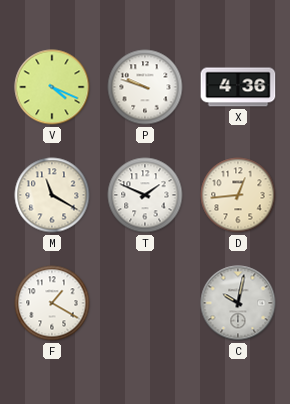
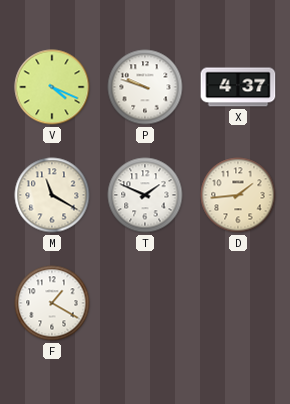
X: 4:36 -> 4:37 (238, 87)
D: 12:44 -> 1:44 (238, 195)
C: 10:02 -> none (238, 303)
